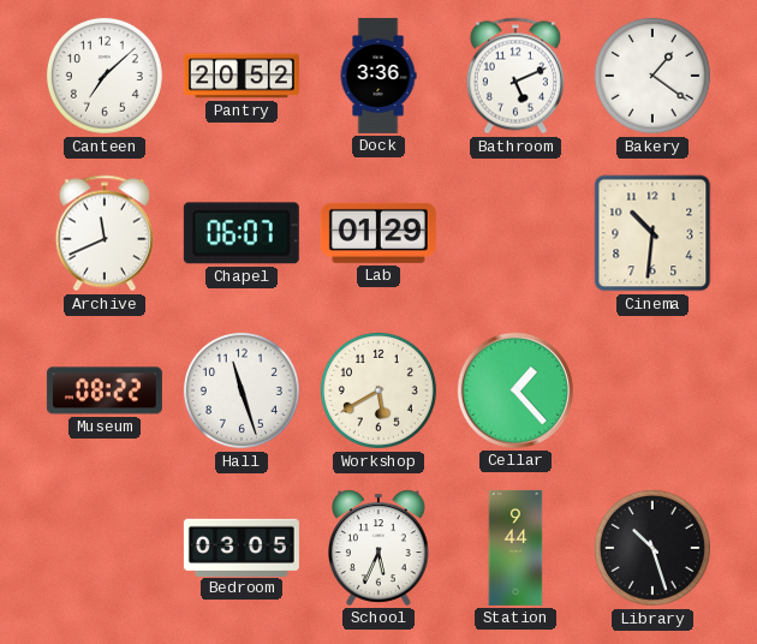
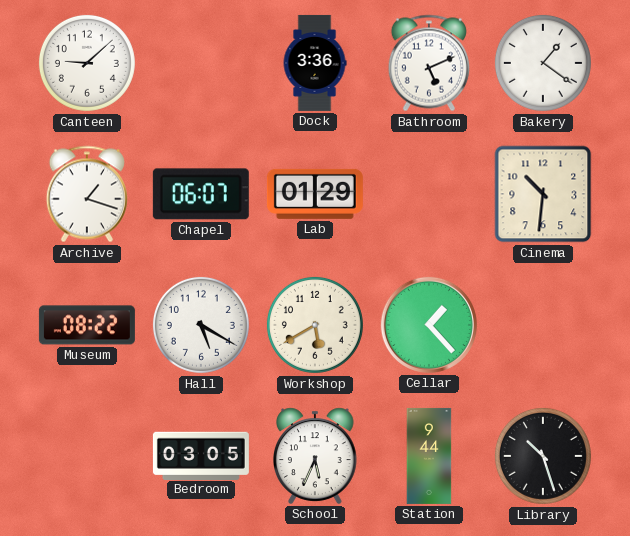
Canteen: 7:08 -> 9:08 (87, 63)
Pantry: 20:52 -> none (242, 76)
Archive: 11:41 -> 1:18 (87, 194)
Hall: 11:27 -> 5:20 (201, 325)
